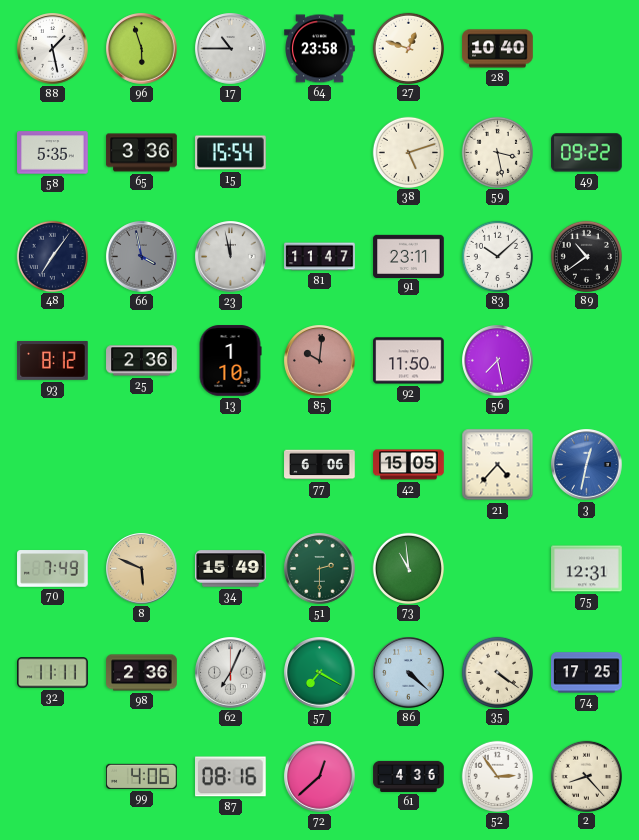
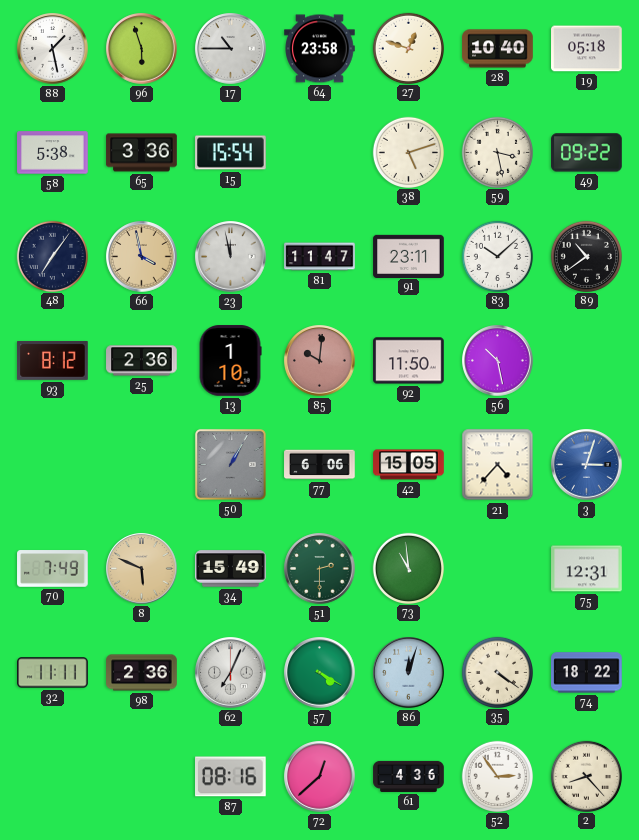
19: none -> 05:18 (587, 49)
58: 5:35 -> 5:38 (53, 153)
66 dial: grey -> champagne (142, 257)
56: 7:28 -> 10:28 (498, 361)
50: none -> 1:05 (230, 464)
3: 12:32 -> 3:03 (587, 465)
57: 7:20 -> 4:20 (320, 673)
86: 4:22 -> 12:03 (409, 673)
74: 17:25 -> 18:22 (587, 673)
99: 4:06 -> none (142, 776)
